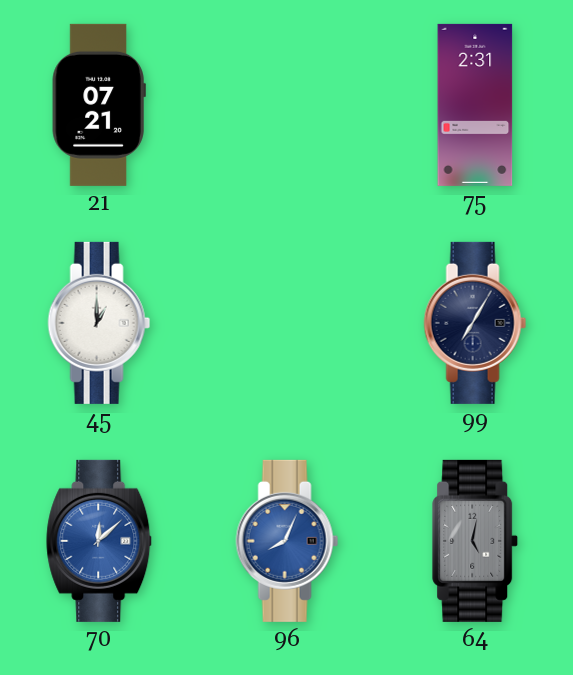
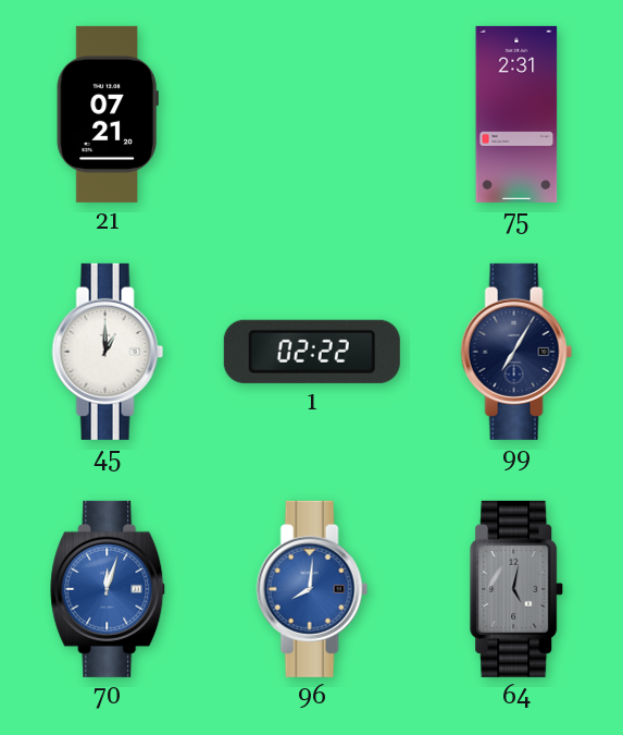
1: none -> 02:22 (312, 352)
70: 12:08 -> 12:03 (109, 589)
96: 8:04 -> 8:01 (312, 589)
